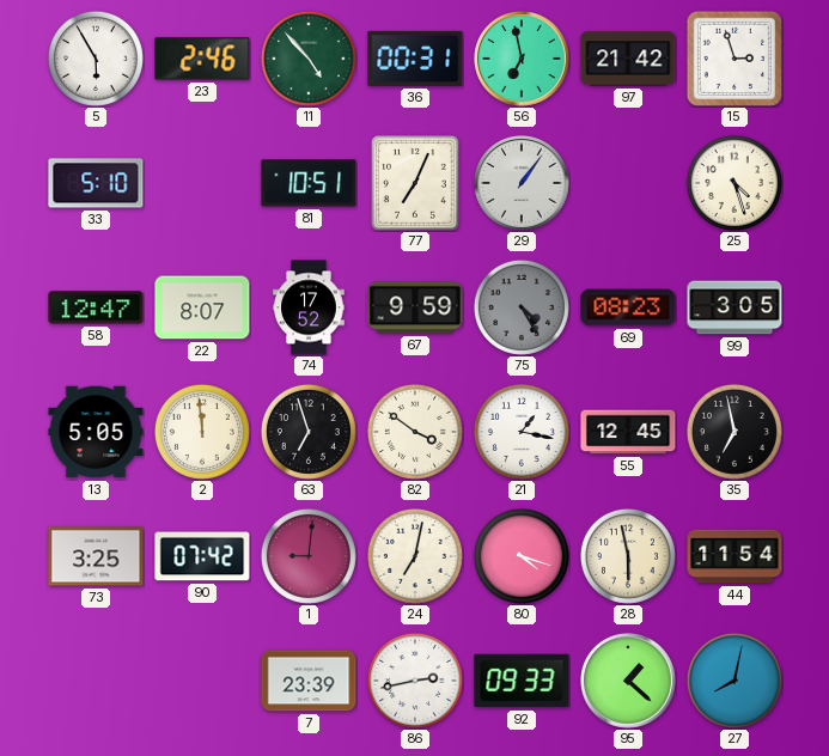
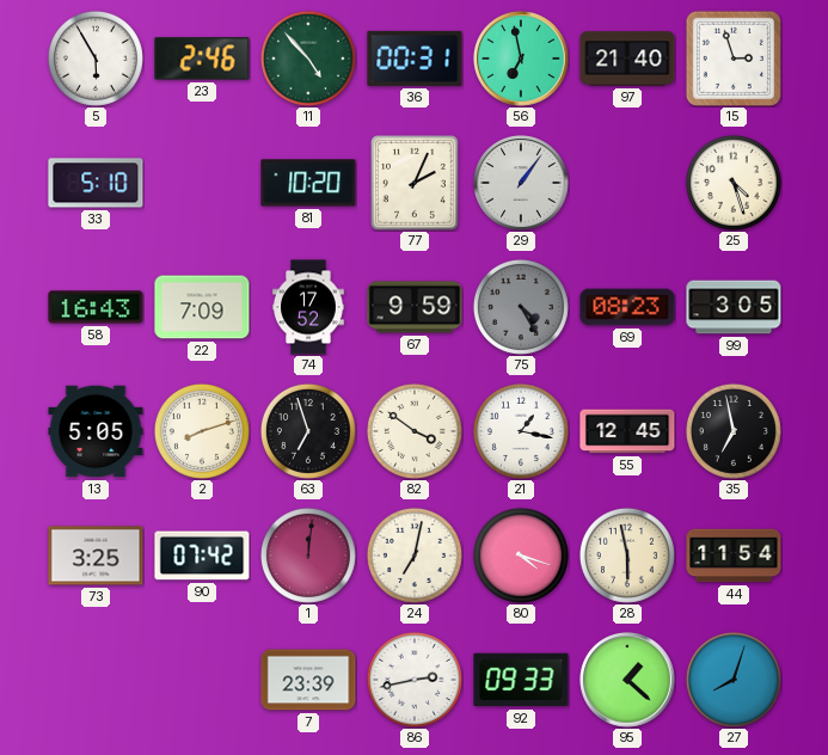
97: 21:42 -> 21:40 (627, 59)
81: 10:51 -> 10:20 (308, 183)
77: 7:04 -> 2:04 (416, 184)
58: 12:47 -> 16:43 (96, 307)
22: 8:07 -> 7:09 (202, 307)
2: 11:59 -> 8:12 (202, 431)
1: 9:01 -> 12:01 (308, 555)
27: 8:02 -> 8:03 (734, 680)
